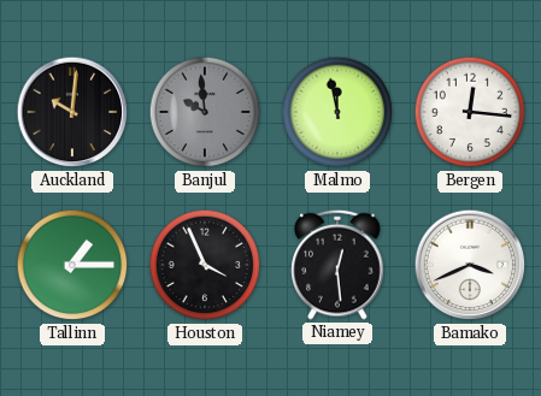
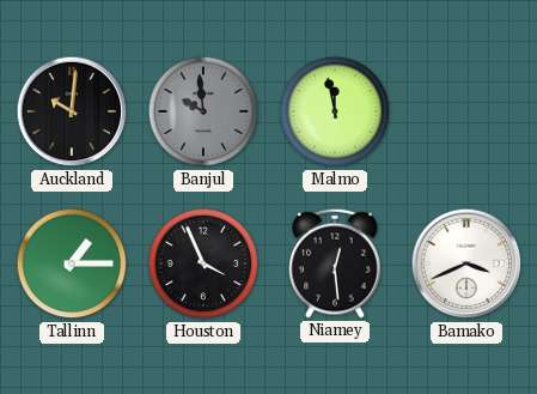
Bergen: 12:16 -> none (470, 112)
